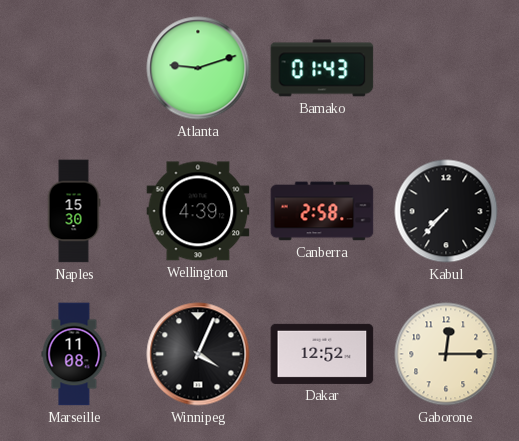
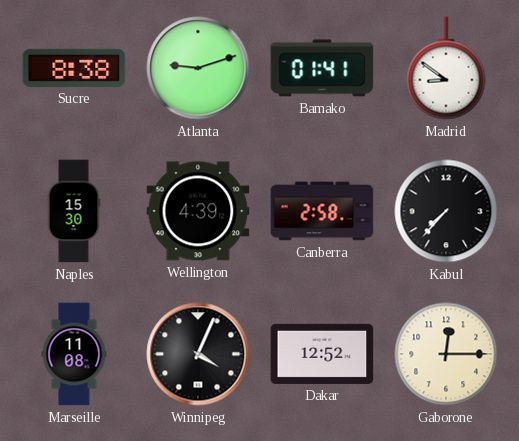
Sucre: none -> 8:38 (74, 68)
Bamako: 01:43 -> 01:41 (322, 68)
Madrid: none -> 8:51 (446, 68)
